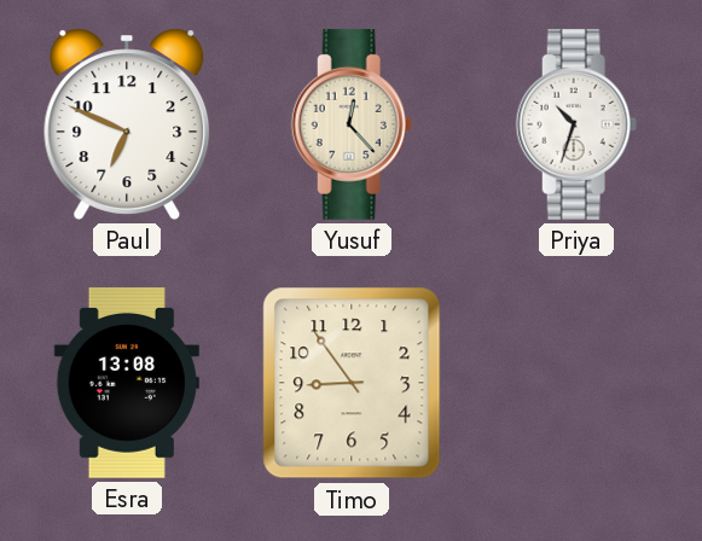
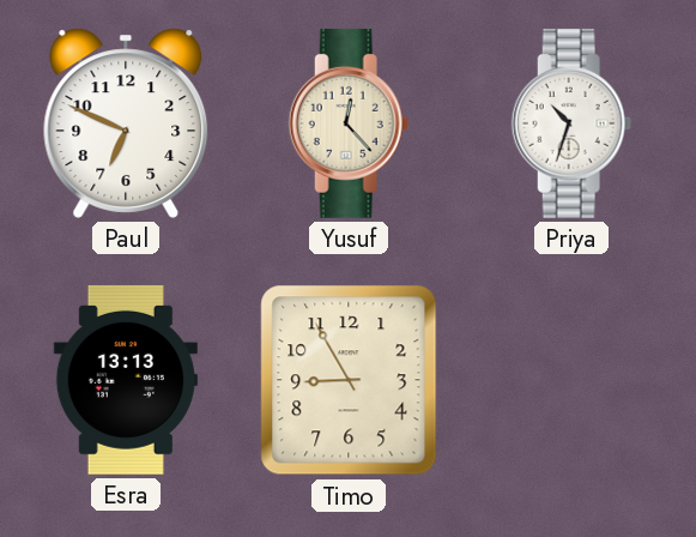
Esra: 13:08 -> 13:13 (126, 380)
Timo: 8:54 -> 8:55 (349, 380)
